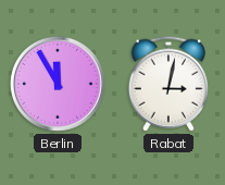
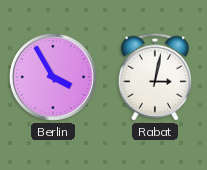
Berlin: 11:55 -> 3:55 (53, 77)
